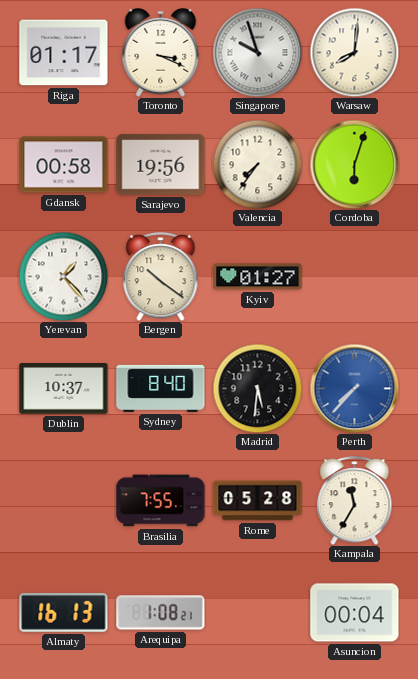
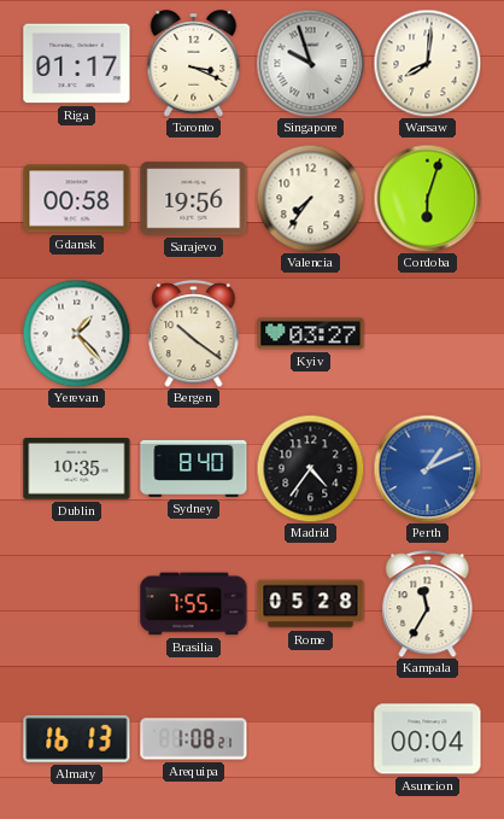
Kyiv: 01:27 -> 03:27 (311, 334)
Dublin: 10:37 -> 10:35 (77, 469)
Madrid: 5:31 -> 4:36 (310, 468)
Perth: 7:37 -> 1:11 (427, 468)
